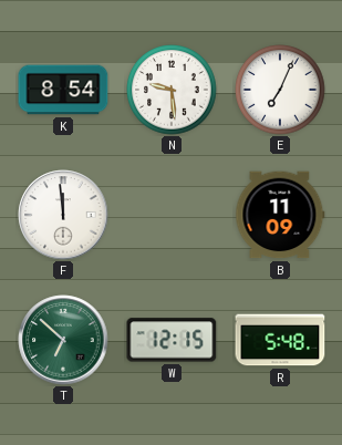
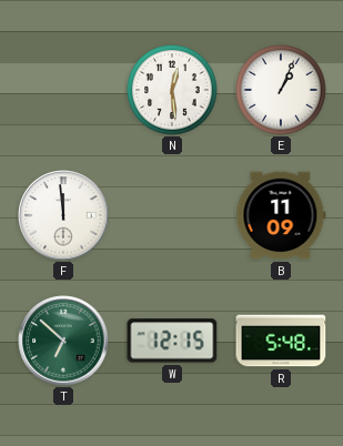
K: 8:54 -> none (63, 90)
N: 9:29 -> 12:29 (172, 90)
E: 7:04 -> 1:04 (281, 90)
